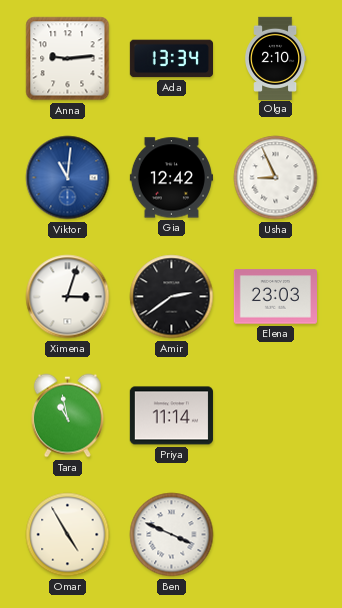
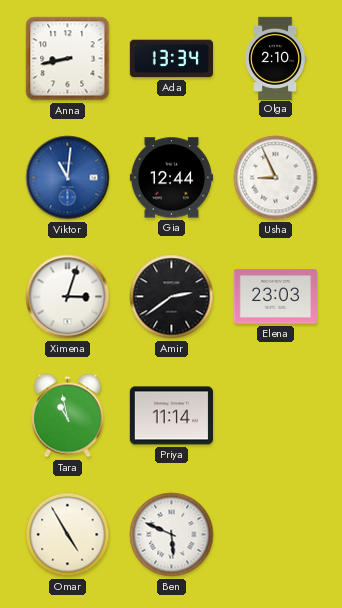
Anna: 9:14 -> 8:43 (68, 59)
Gia: 12:42 -> 12:44 (171, 178)
Ben: 3:49 -> 5:49 (172, 535)
